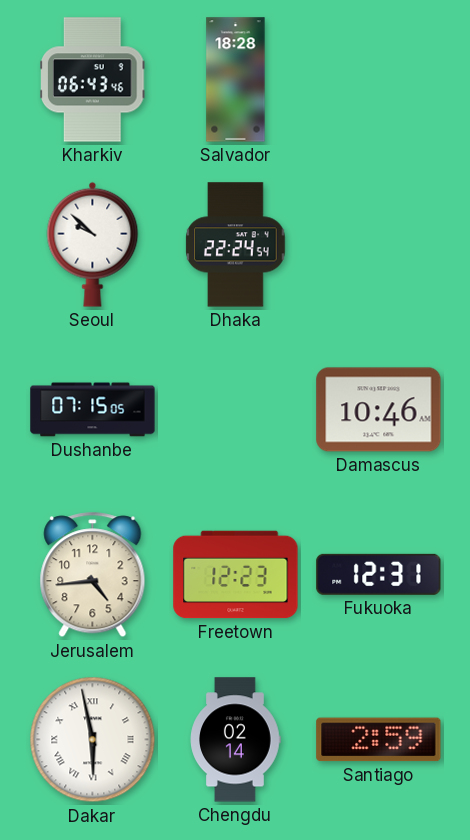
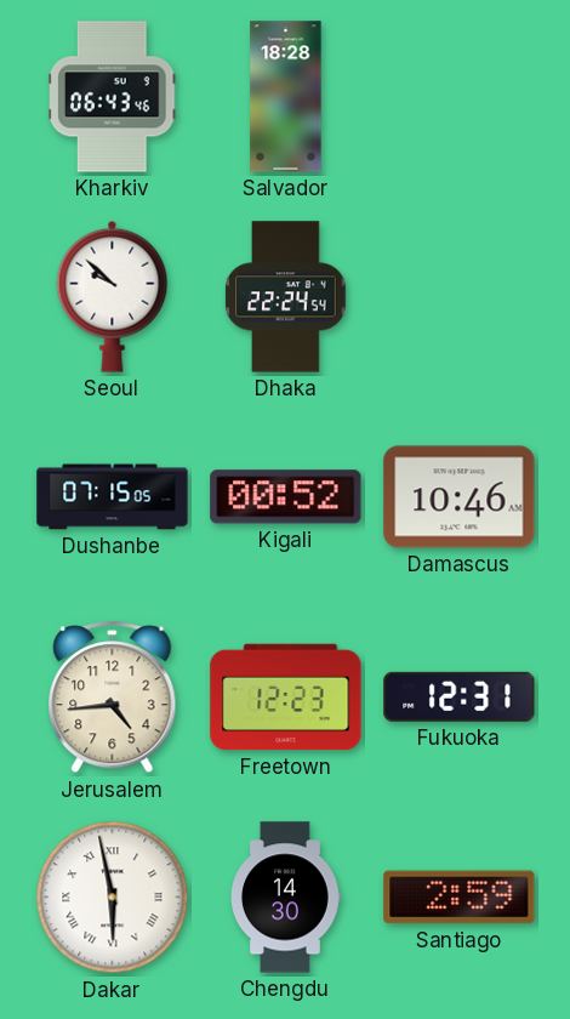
Kigali: none -> 00:52 (286, 497)
Chengdu: 02:14 -> 14:30 (285, 898)
